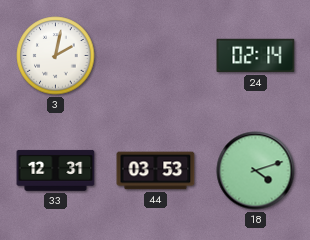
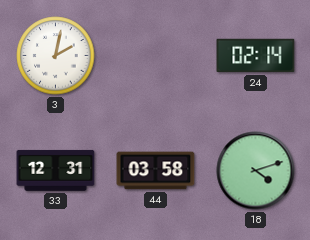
44: 03:53 -> 03:58 (156, 171)
